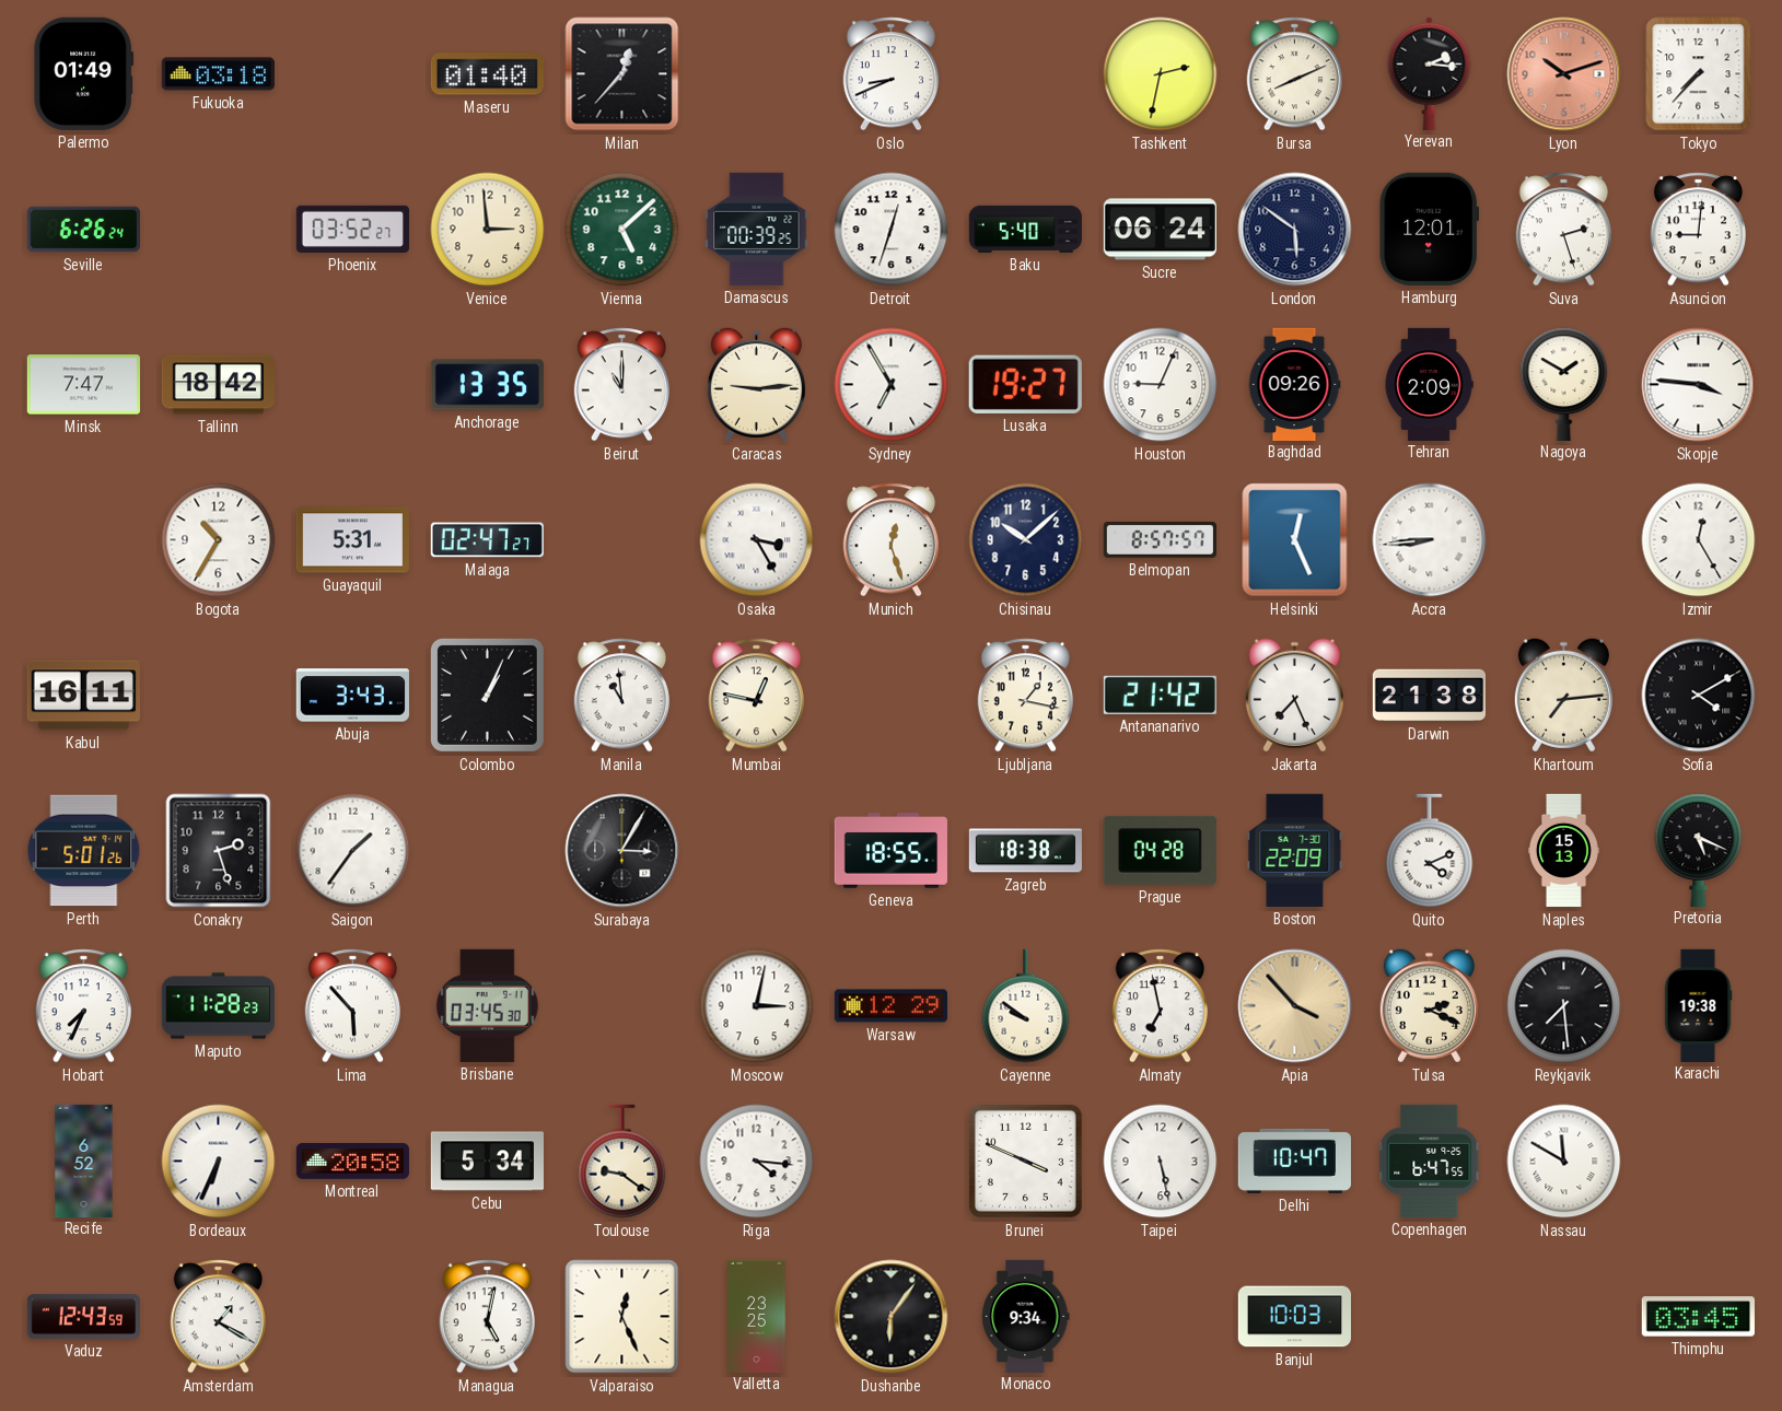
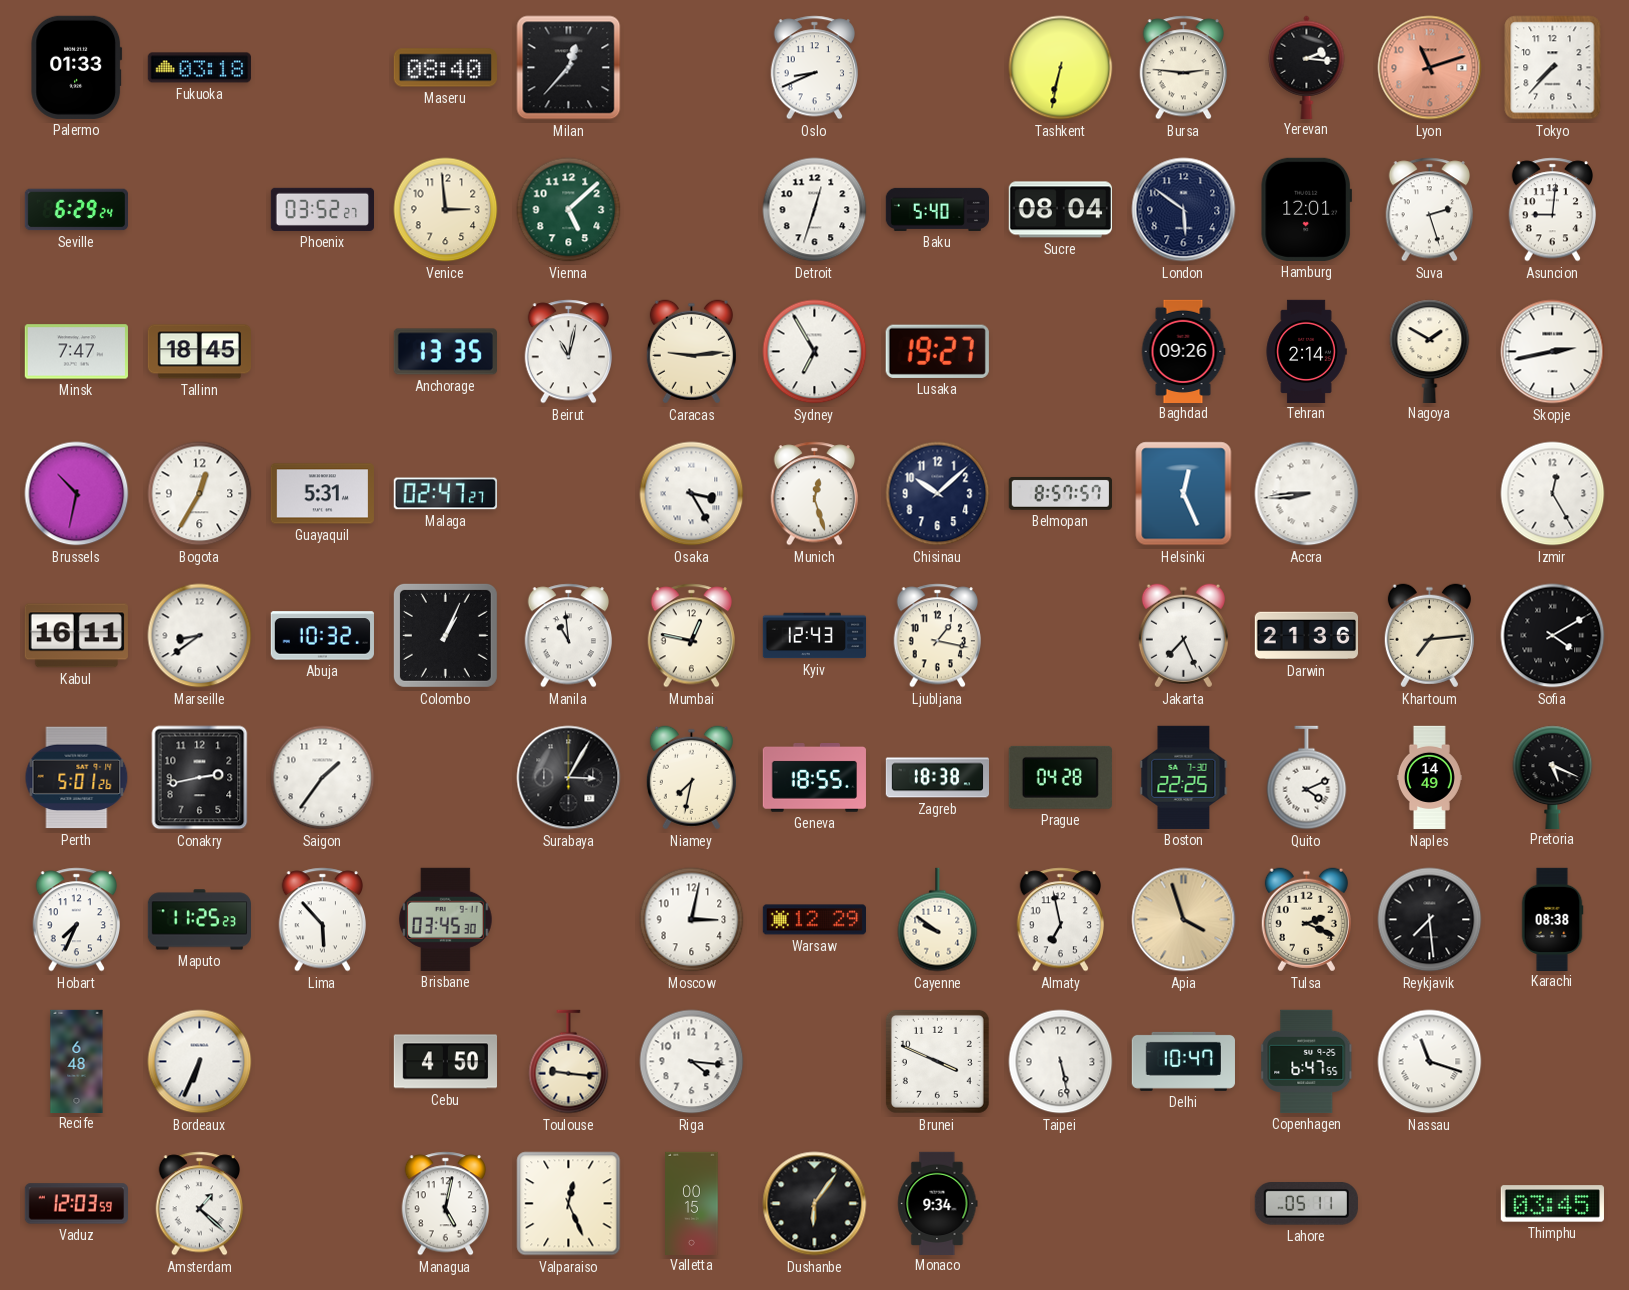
Palermo: 01:49 -> 01:33 (77, 67)
Maseru: 01:40 -> 08:40 (445, 68)
Tashkent: 2:32 -> 6:32 (1061, 68)
Bursa: 8:11 -> 2:46 (1184, 68)
Lyon: 10:12 -> 11:12 (1430, 68)
Seville: 6:26 -> 6:29 (76, 210)
Damascus: 00:39 -> none (757, 229)
Sucre: 06:24 -> 08:04 (1060, 210)
Tallinn: 18:42 -> 18:45 (199, 352)
Beirut: 11:00 -> 11:02 (569, 352)
Houston: 9:04 -> none (1161, 385)
Tehran: 2:09 -> 2:14 (1306, 351)
Skopje: 3:46 -> 2:43 (1553, 352)
Brussels: none -> 10:32 (77, 494)
Bogota: 10:35 -> 12:35 (200, 494)
Marseille: none -> 8:39 (200, 636)
Abuja: 3:43 -> 10:32 (322, 636)
Kyiv: none -> 12:43 (815, 636)
Antananarivo: 21:42 -> none (1160, 695)
Darwin: 21:38 -> 21:36 (1306, 636)
Conakry: 2:27 -> 2:43 (200, 778)
Niamey: none -> 7:32 (691, 778)
Boston: 22:09 -> 22:25 (1184, 777)
Naples: 15:13 -> 14:49 (1429, 778)
Maputo: 11:28 -> 11:25 (199, 920)
Apia: 3:53 -> 3:57 (1184, 920)
Karachi: 19:38 -> 08:38 (1552, 919)
Recife: 6:52 -> 6:48 (77, 1061)
Montreal: 20:58 -> none (352, 1161)
Cebu: 5:34 -> 4:50 (445, 1062)
Toulouse: 9:21 -> 9:16 (569, 1062)
Nassau: 11:50 -> 11:18 (1430, 1062)
Vaduz: 12:43 -> 12:03 (76, 1204)
Amsterdam: 1:20 -> 1:22 (200, 1204)
Valletta: 23:25 -> 00:15 (692, 1203)
Banjul: 10:03 -> none (1294, 1317)
Lahore: none -> 05:11 (1306, 1204)
